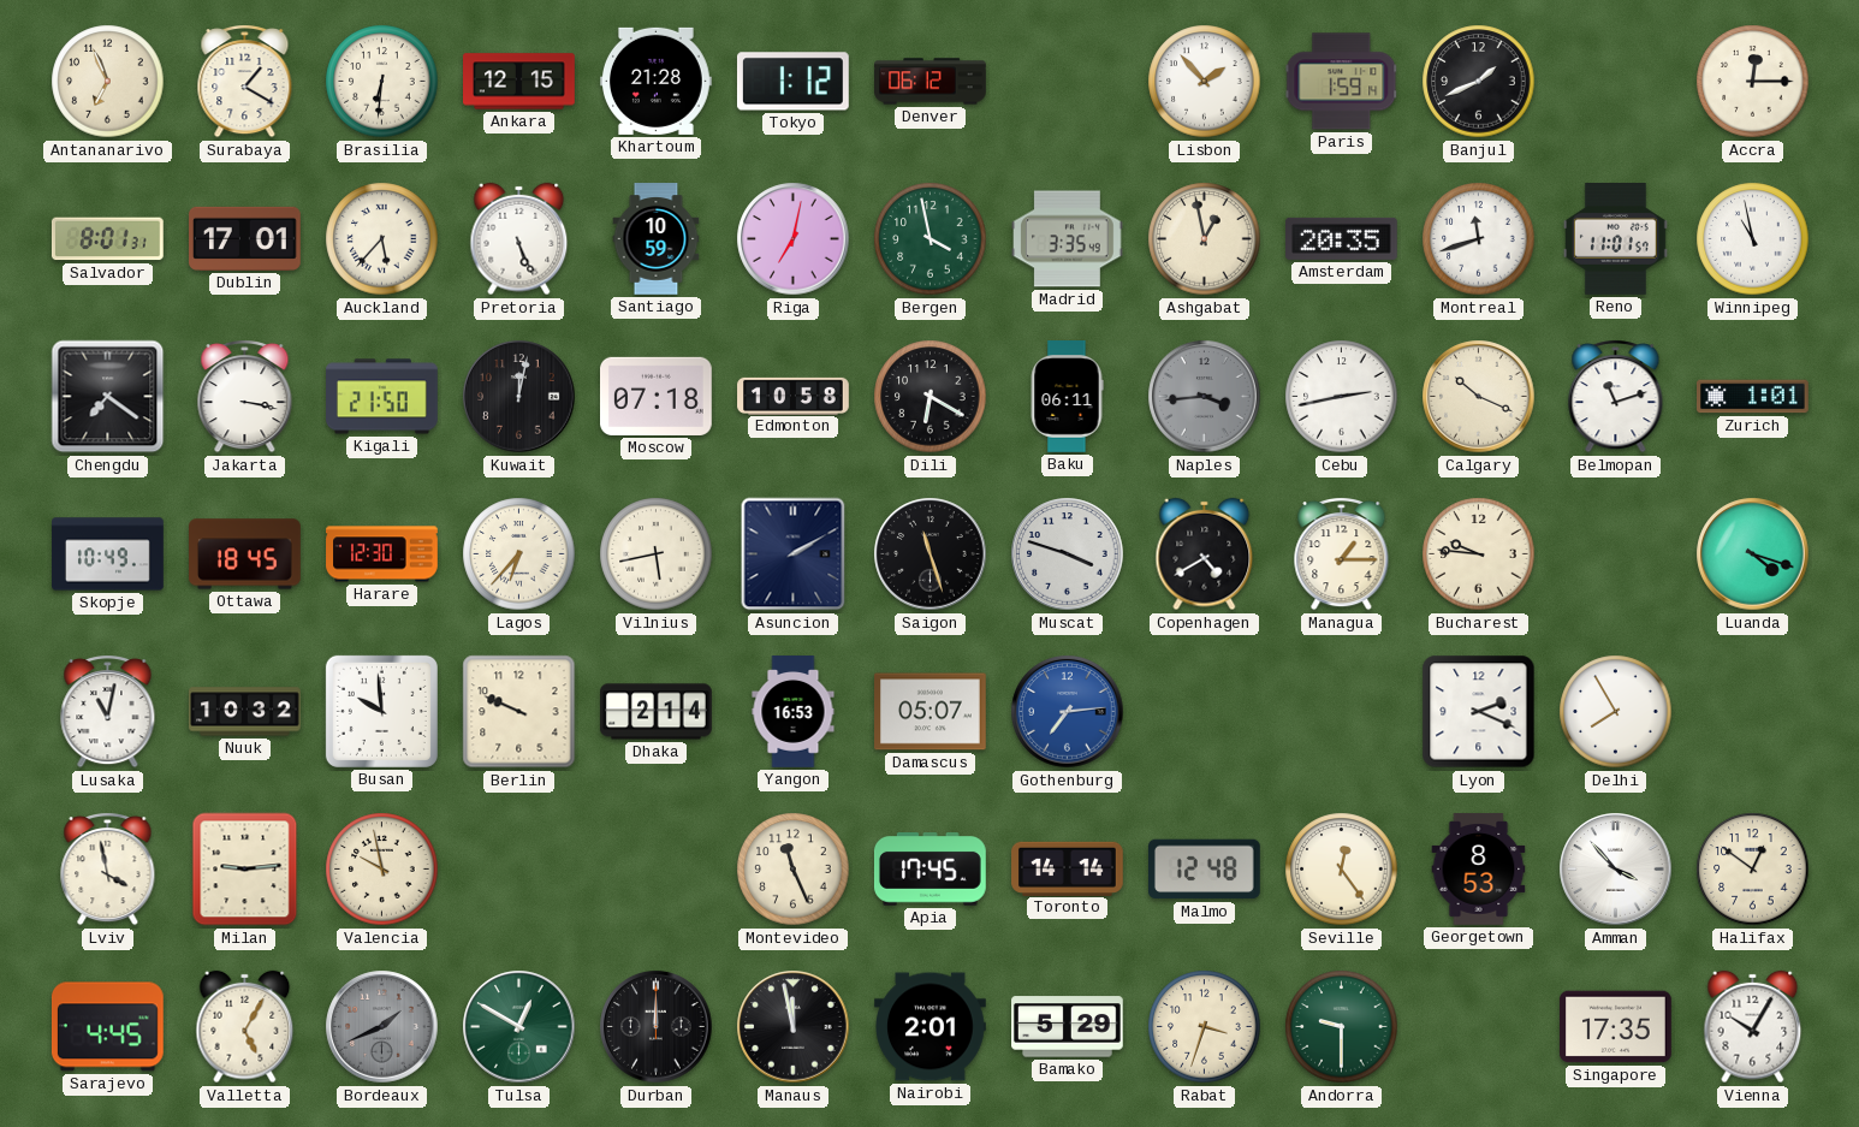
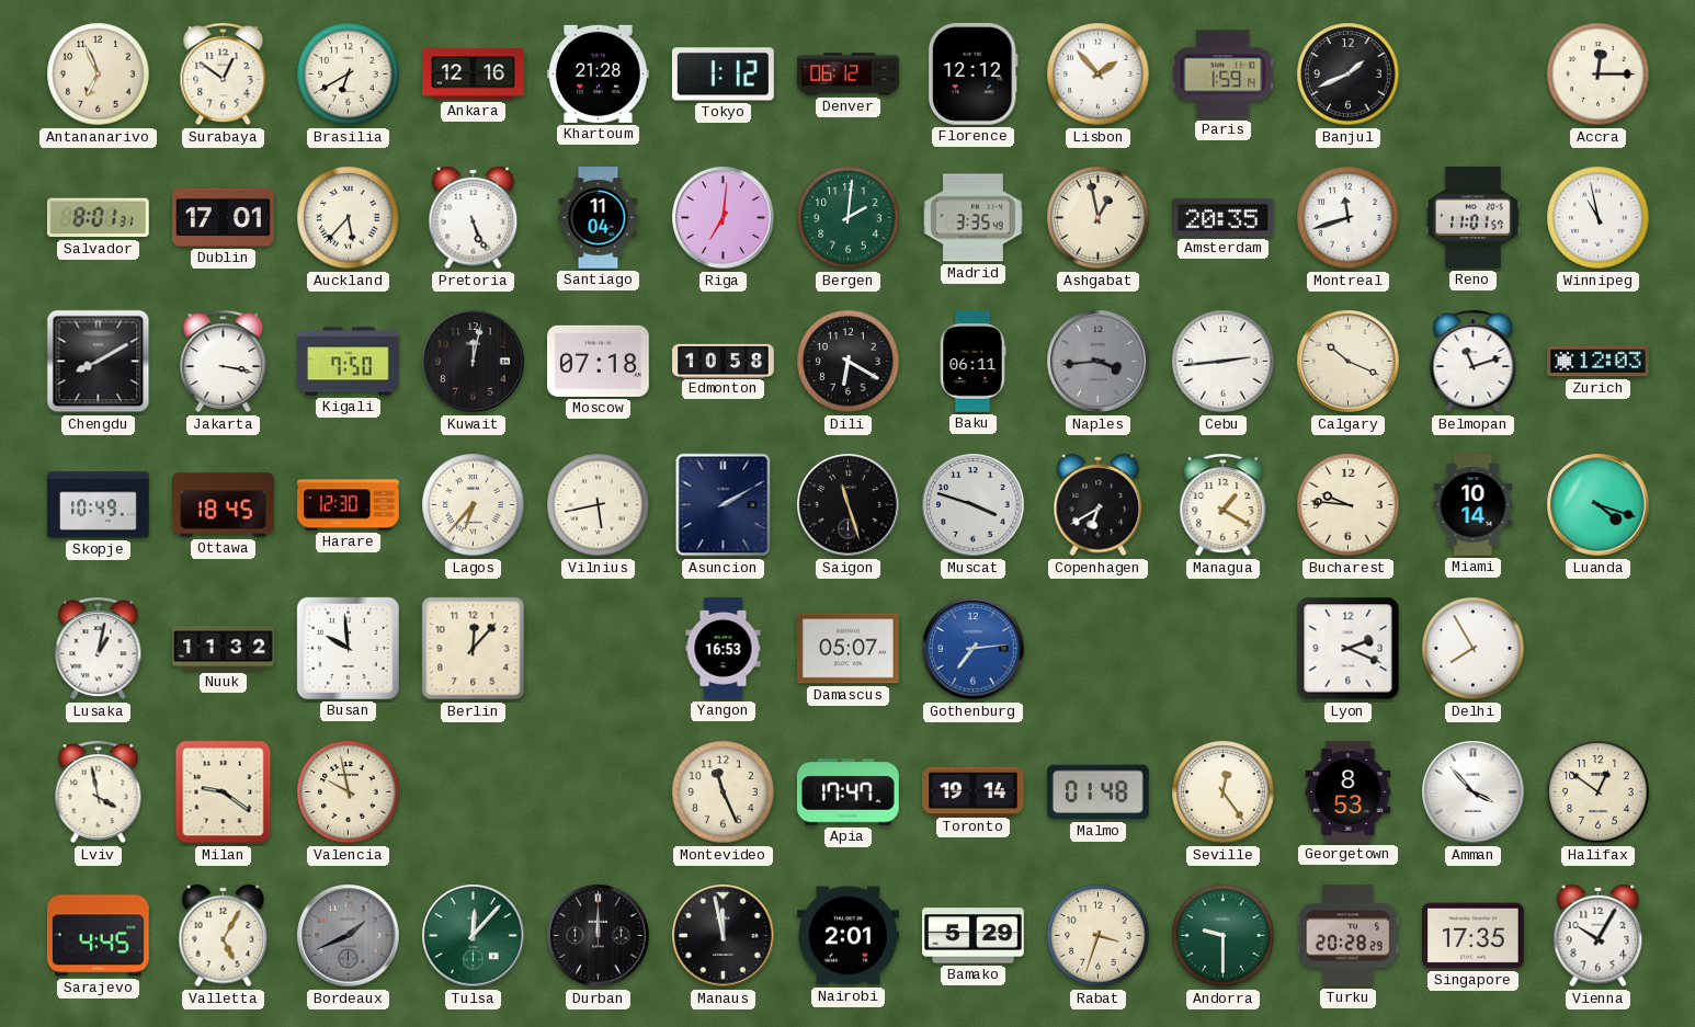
Surabaya: 1:20 -> 12:51 (224, 75)
Brasilia: 6:31 -> 6:40 (349, 75)
Ankara: 12:15 -> 12:16 (474, 75)
Florence: none -> 12:12 (972, 73)
Santiago: 10:59 -> 11:04 (599, 218)
Riga: 7:02 -> 7:01 (724, 218)
Bergen: 3:58 -> 2:01 (849, 218)
Chengdu: 7:21 -> 8:10 (99, 362)
Kigali: 21:50 -> 7:50 (349, 362)
Cebu: 2:43 -> 2:44 (1224, 362)
Zurich: 1:01 -> 12:03 (1599, 362)
Copenhagen: 4:40 -> 6:40 (1099, 505)
Managua: 1:15 -> 1:20 (1224, 505)
Miami: none -> 10:14 (1474, 505)
Lusaka: 11:02 -> 1:02 (99, 649)
Nuuk: 10:32 -> 11:32 (224, 649)
Berlin: 9:49 -> 12:07 (474, 649)
Dhaka: 2:14 -> none (657, 712)
Milan: 9:14 -> 9:21 (224, 792)
Apia: 17:45 -> 17:47 (847, 792)
Toronto: 14:14 -> 19:14 (974, 791)
Malmo: 12:48 -> 01:48 (1099, 792)
Tulsa: 12:50 -> 12:07 (474, 936)
Turku: none -> 20:28 (1349, 936)
